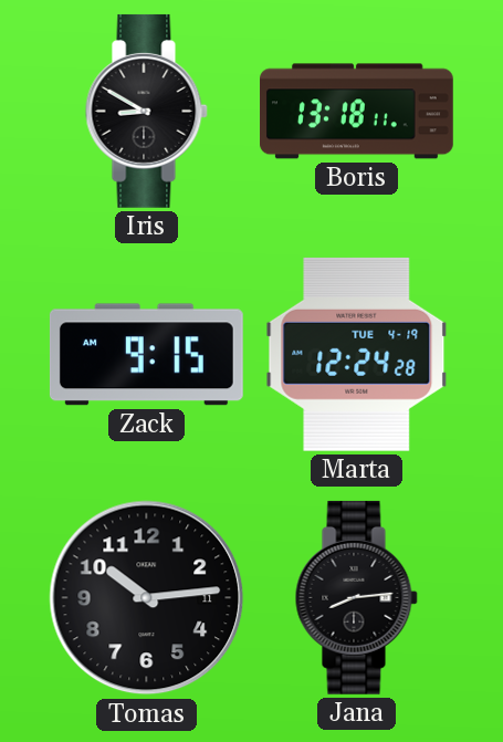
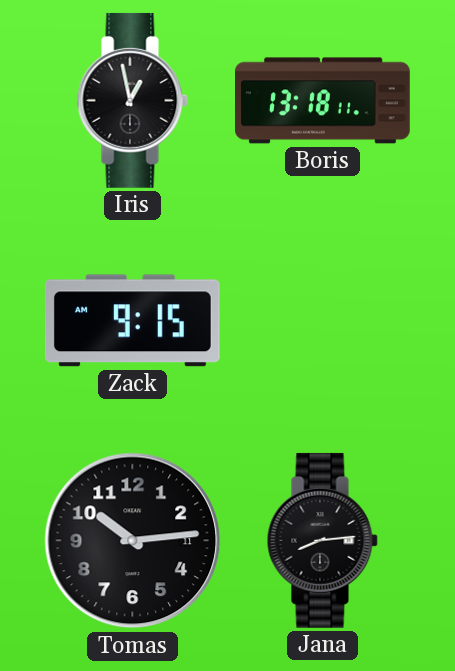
Iris: 8:50 -> 12:58 (132, 100)
Marta: 12:24 -> none (357, 354)
